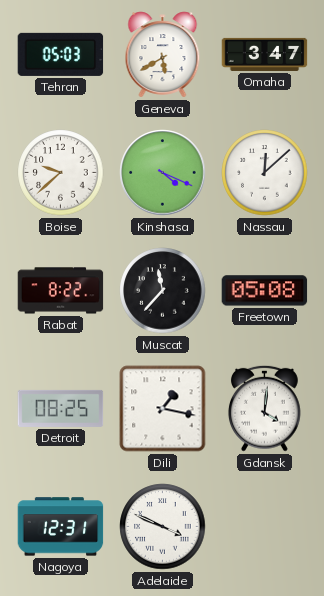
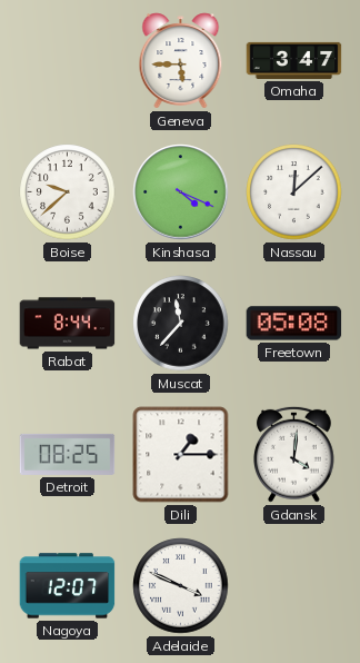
Tehran: 05:03 -> none (61, 54)
Geneva: 5:40 -> 5:45 (181, 61)
Rabat: 8:22 -> 8:44 (68, 324)
Dili: 1:17 -> 1:15 (181, 455)
Nagoya: 12:31 -> 12:07 (68, 586)
